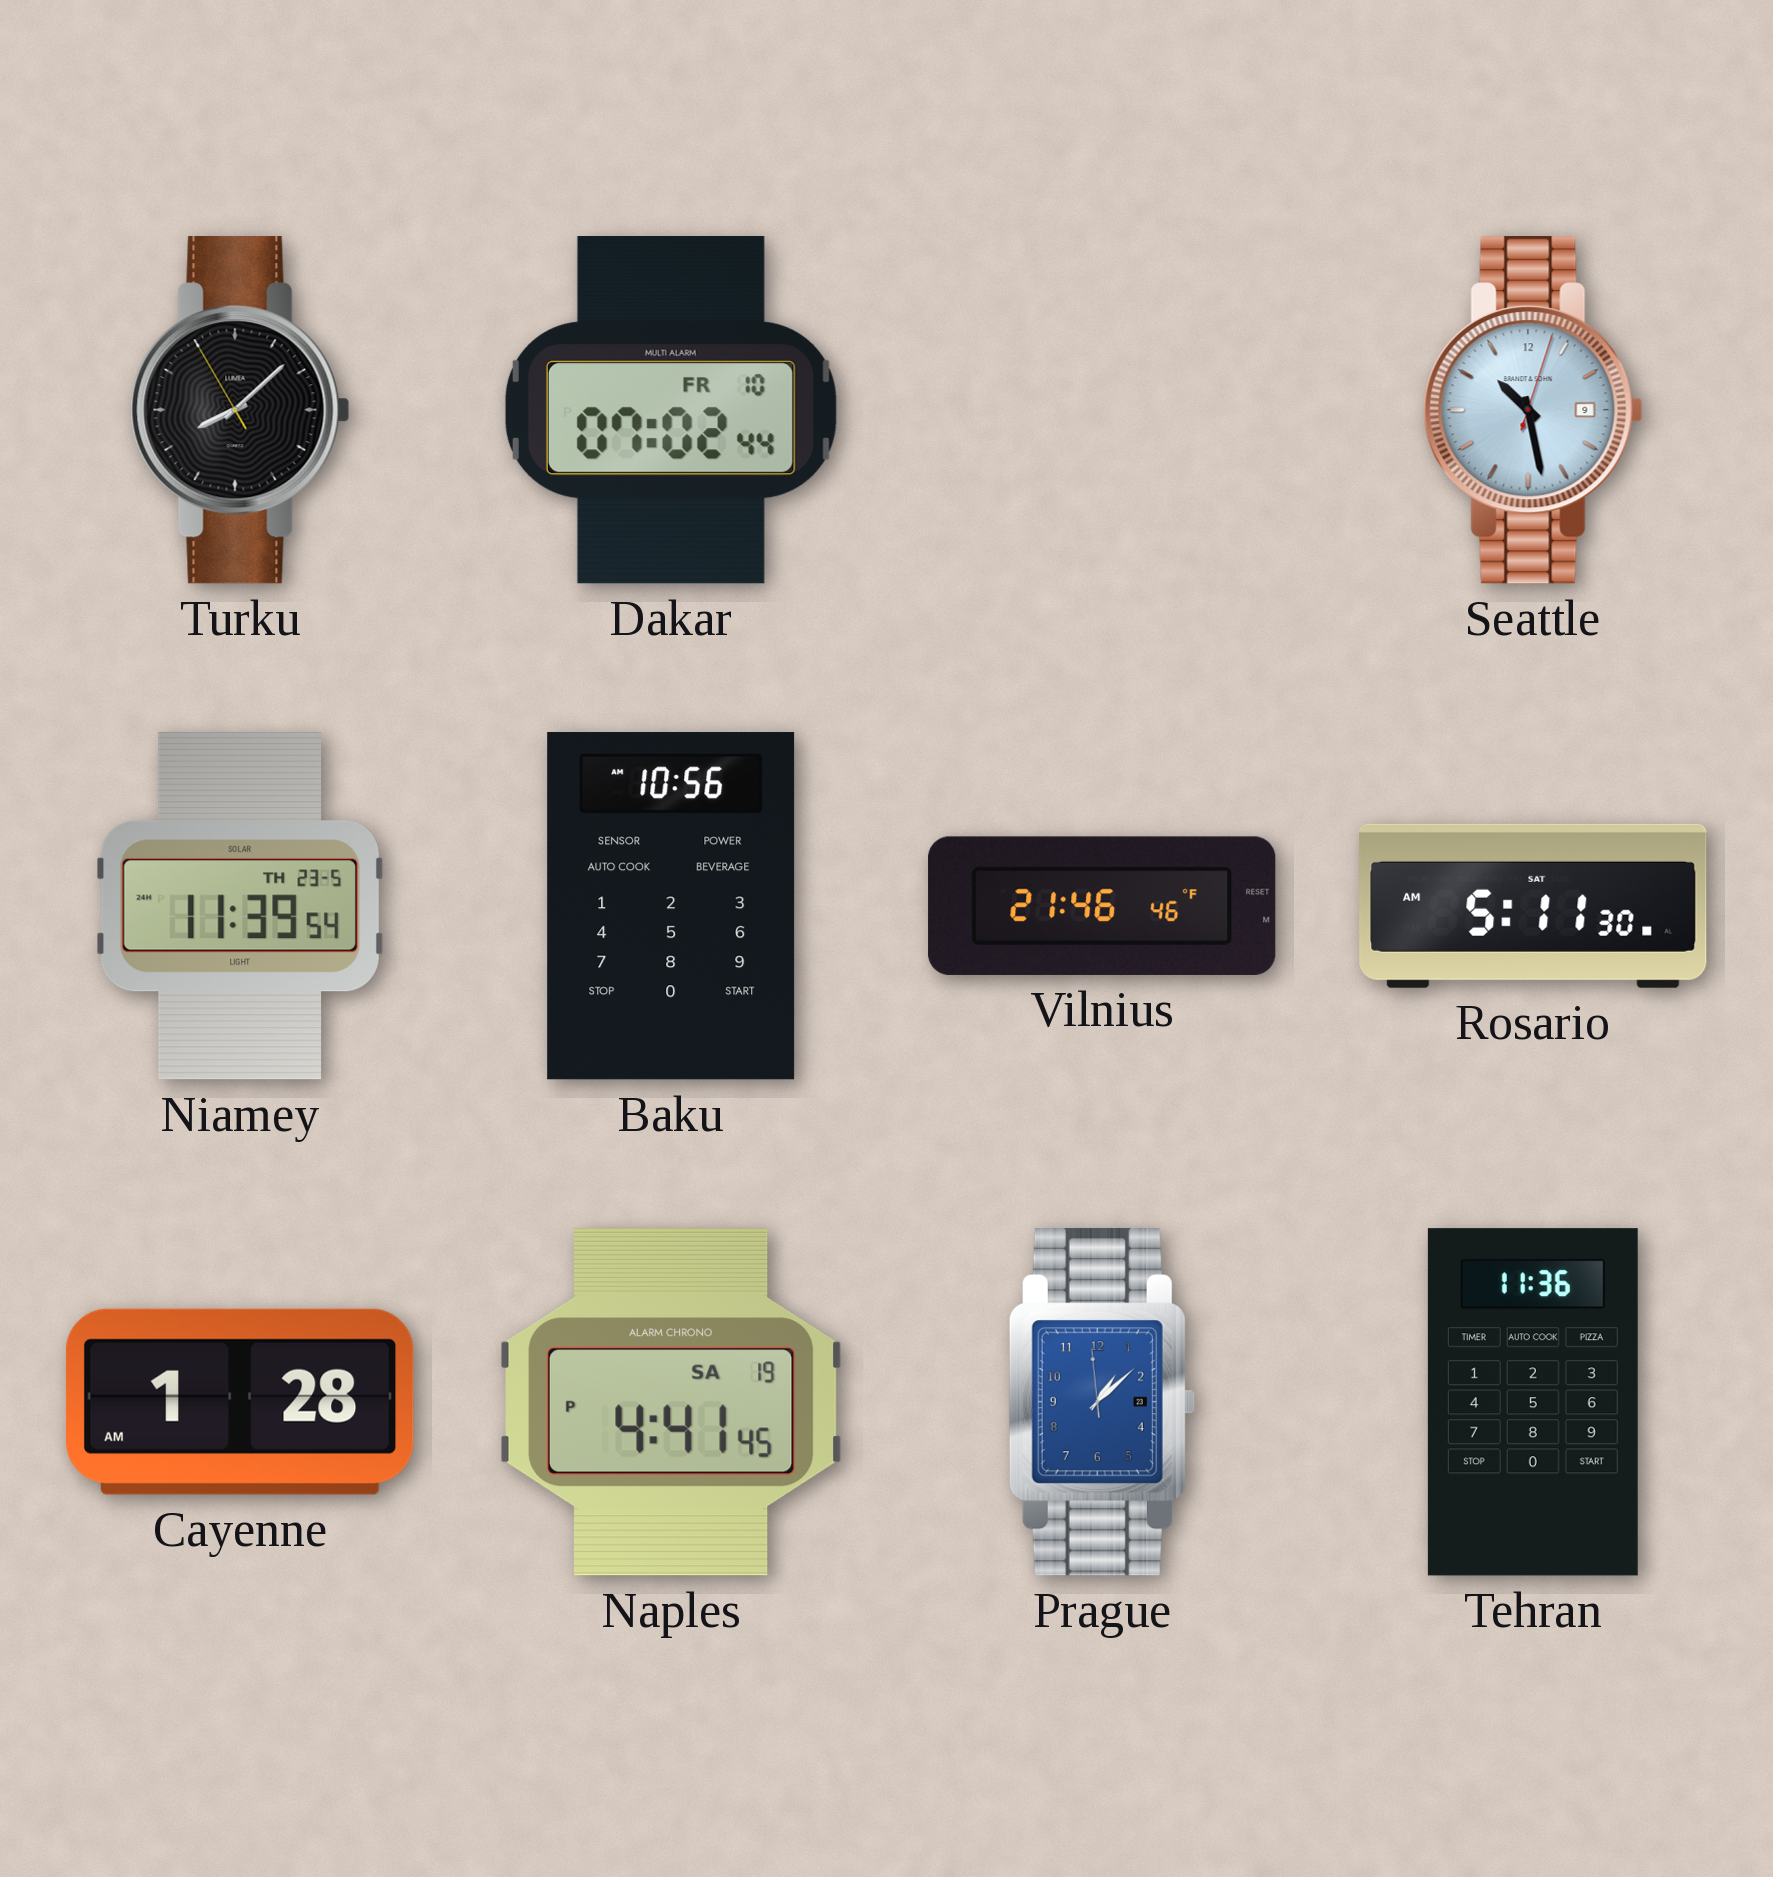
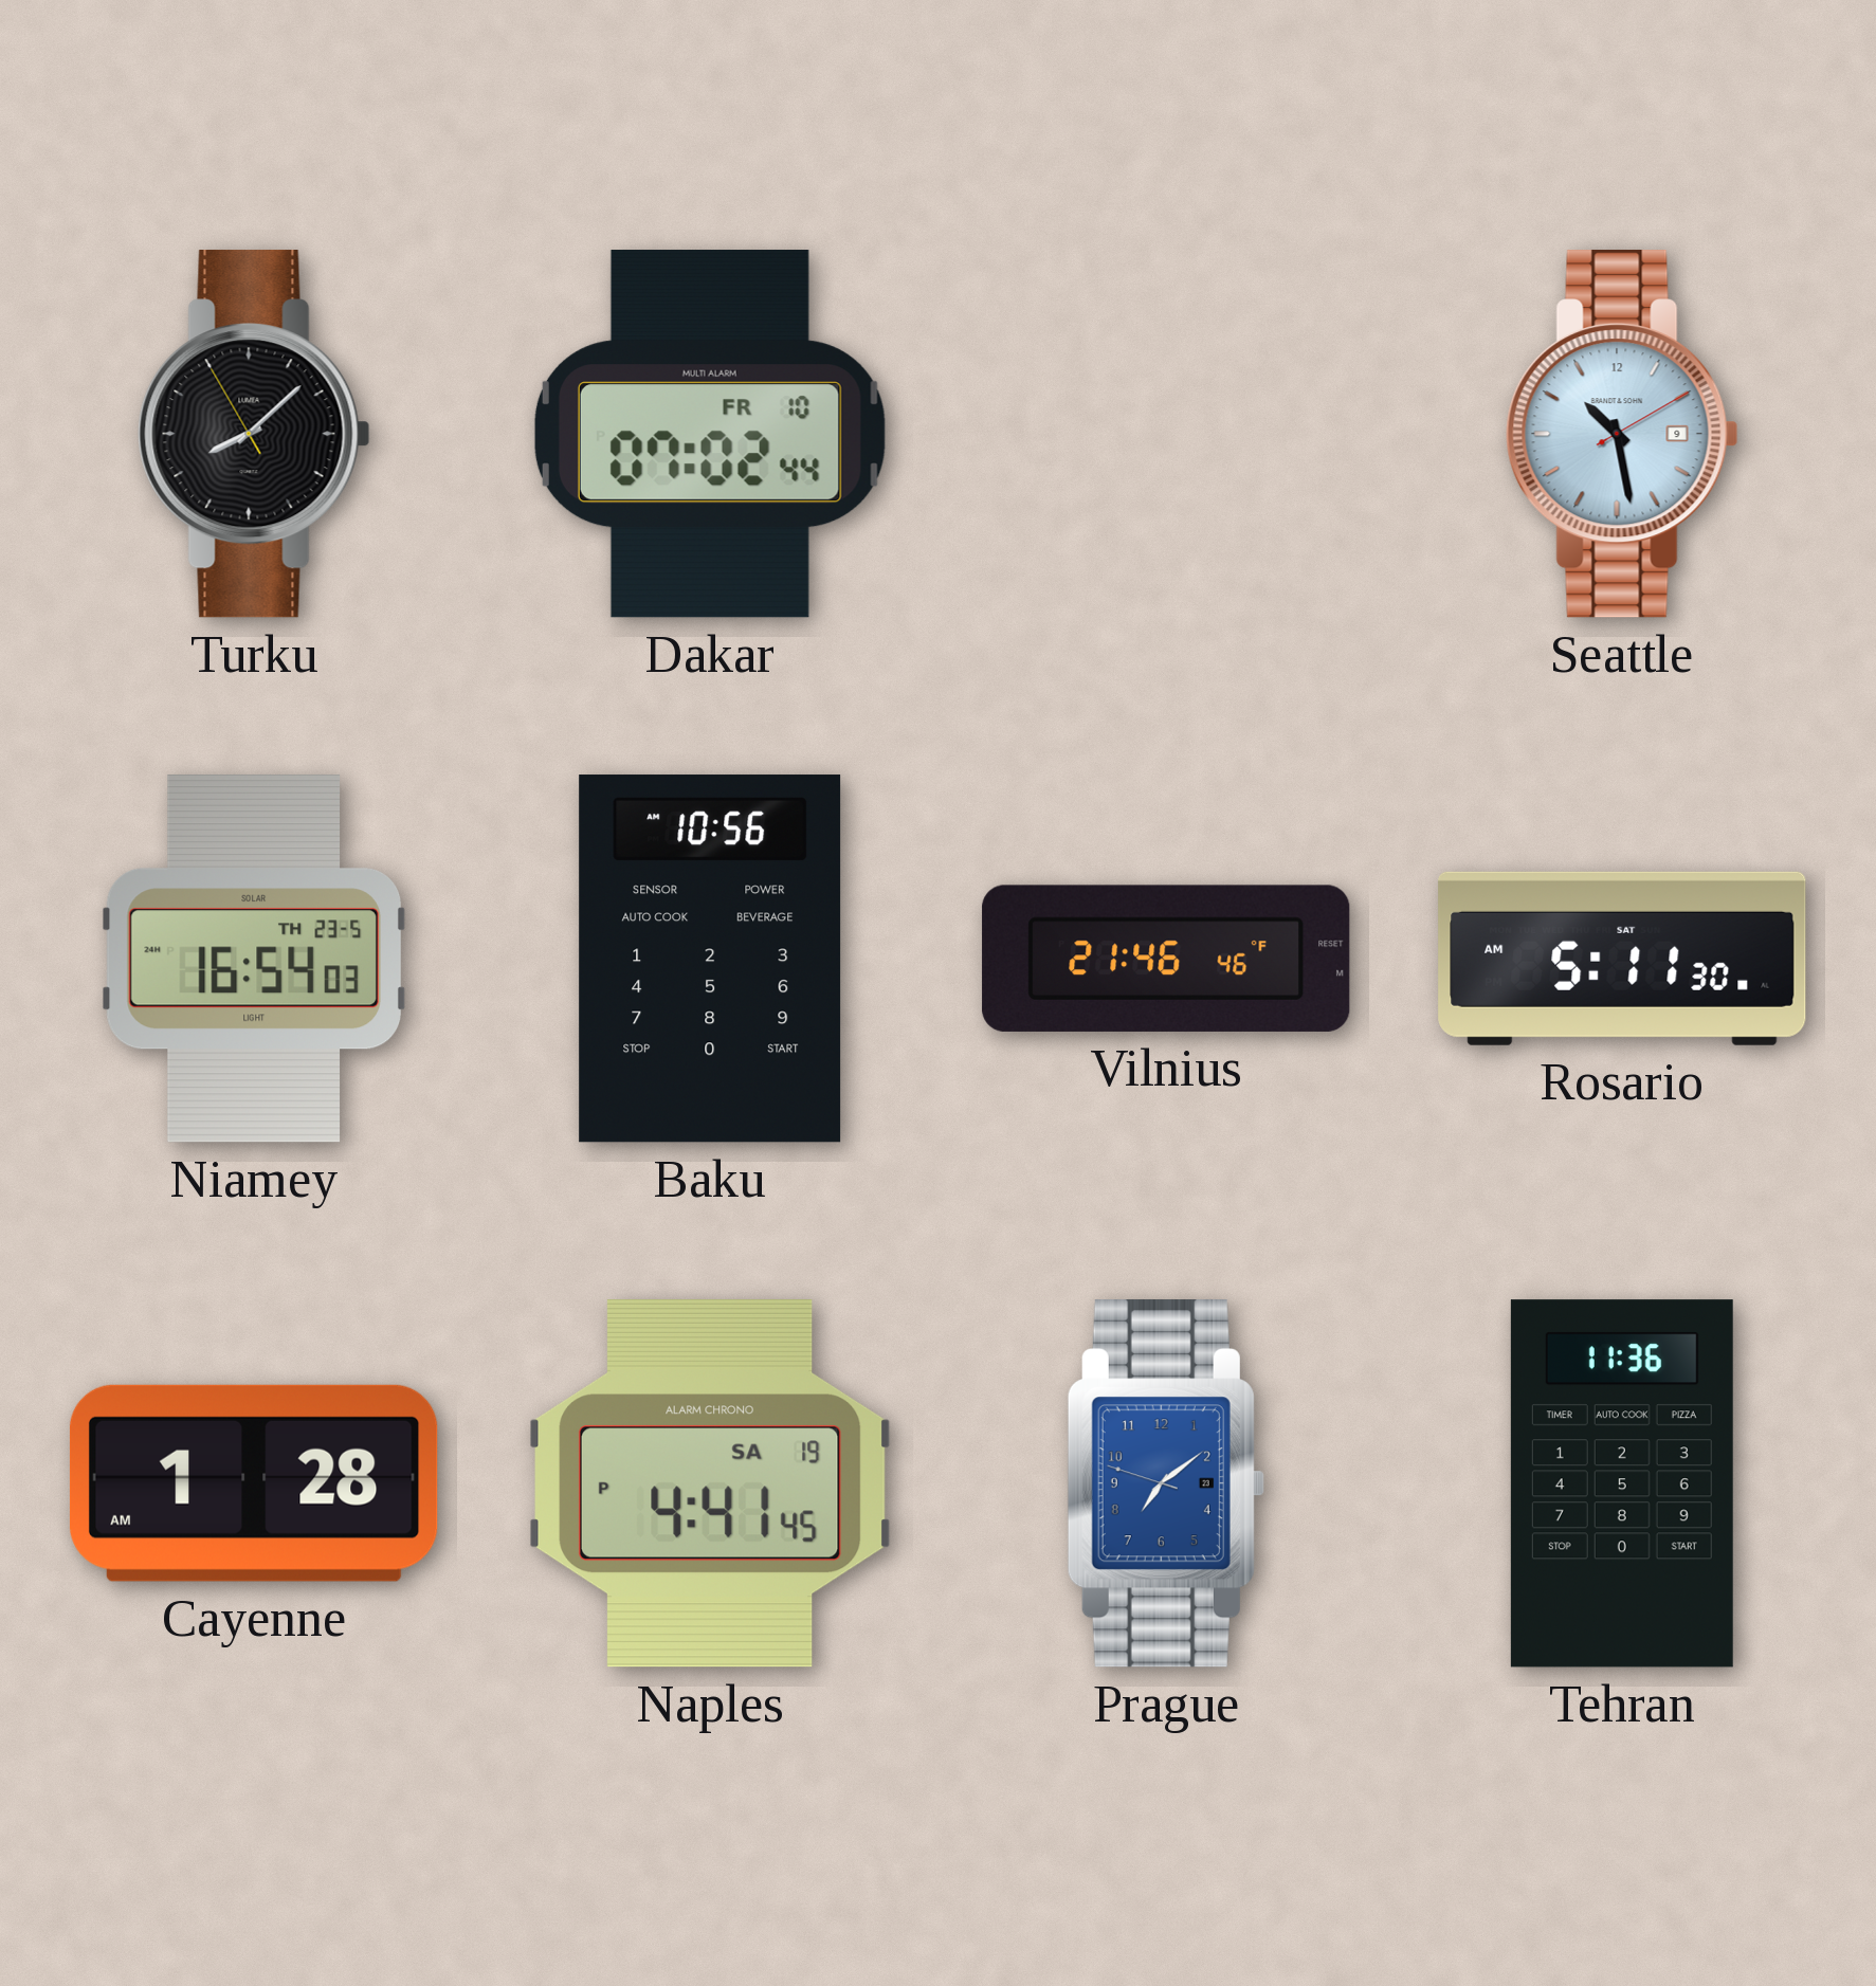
Seattle: 10:28:03 -> 10:28:10 (1622, 434)
Niamey: 11:39 -> 16:54 (254, 959)
Prague: 1:07 -> 7:08 (1166, 1483)
